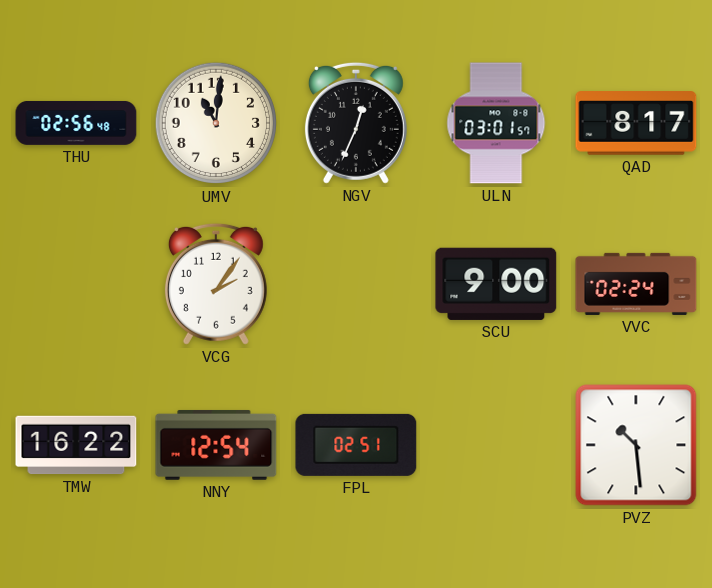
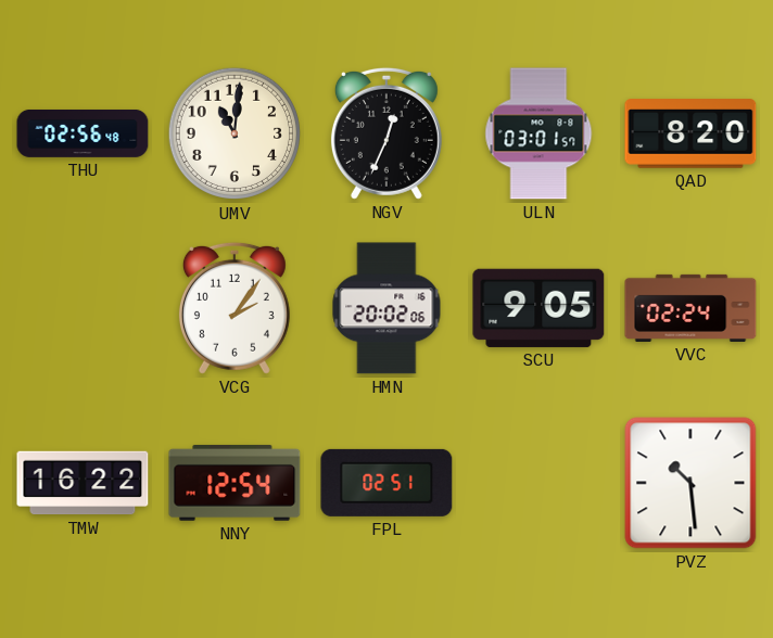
QAD: 8:17 -> 8:20 (690, 133)
HMN: none -> 20:02 (386, 308)
SCU: 9:00 -> 9:05 (538, 308)
